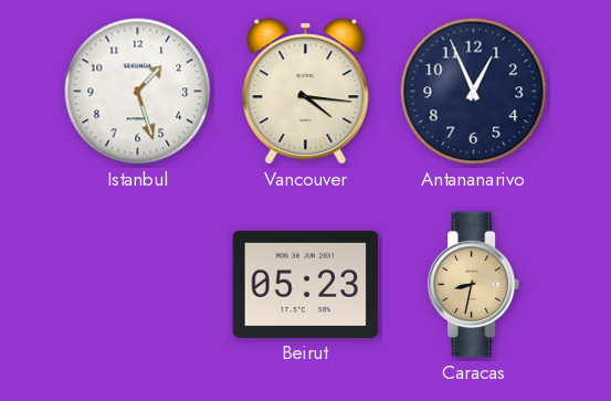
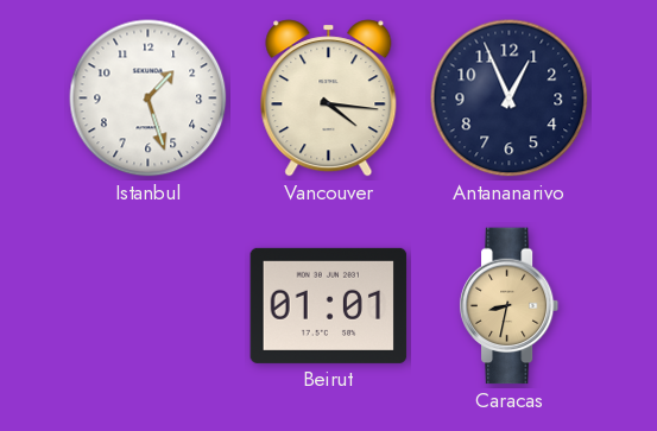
Beirut: 05:23 -> 01:01 (329, 305)
